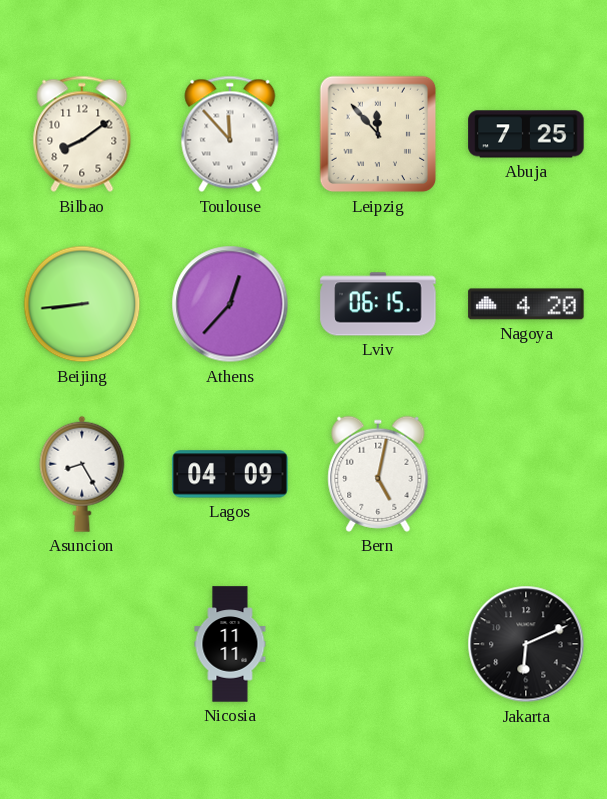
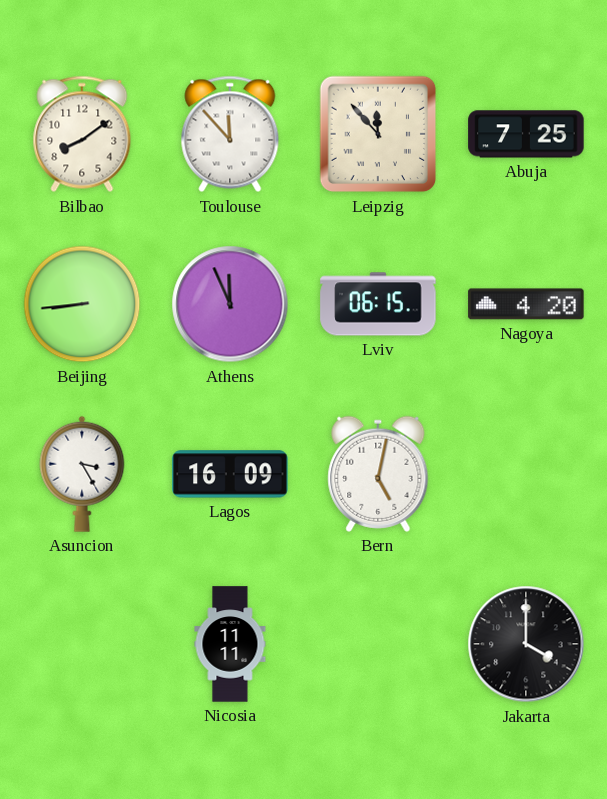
Athens: 12:37 -> 11:56 (230, 304)
Asuncion: 8:25 -> 3:25 (82, 474)
Lagos: 04:09 -> 16:09 (230, 474)
Jakarta: 6:11 -> 4:00 (526, 644)
